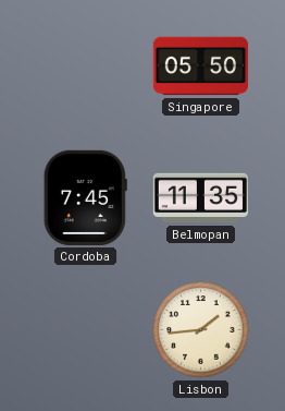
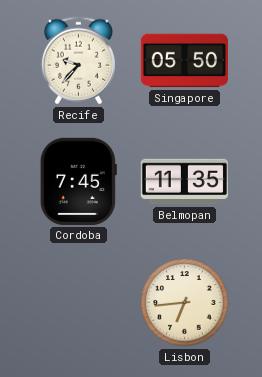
Recife: none -> 9:37 (78, 61)
Lisbon: 1:44 -> 6:44 (185, 303)
